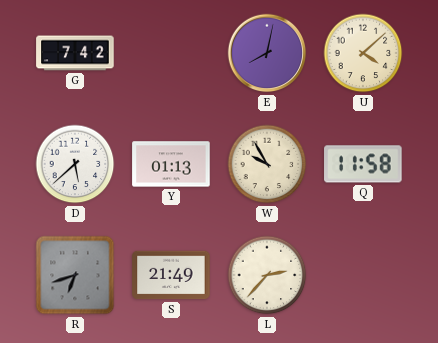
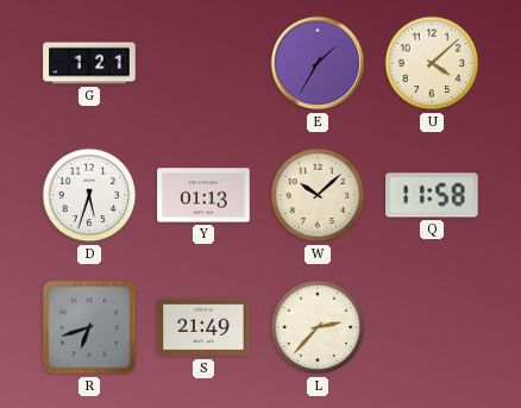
G: 7:42 -> 1:21 (89, 63)
E: 8:02 -> 1:35 (318, 63)
D: 5:38 -> 5:33 (89, 195)
W: 9:55 -> 10:08 (318, 195)
